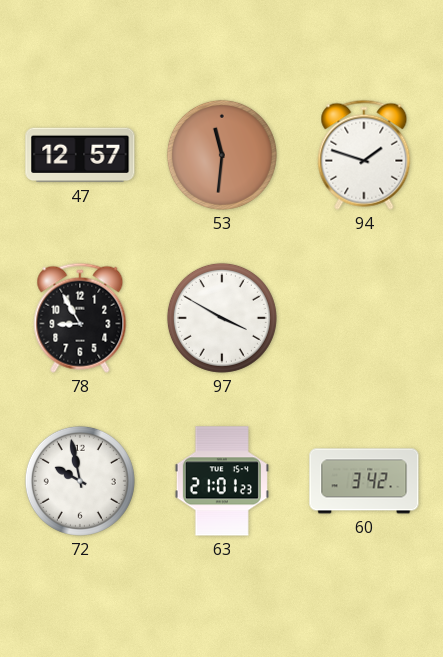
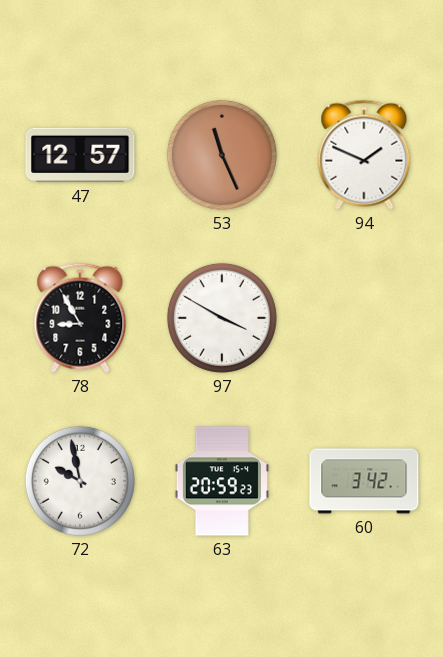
53: 11:31 -> 11:26 (222, 155)
94: 1:48 -> 1:49 (364, 155)
63: 21:01 -> 20:59 (222, 481)
